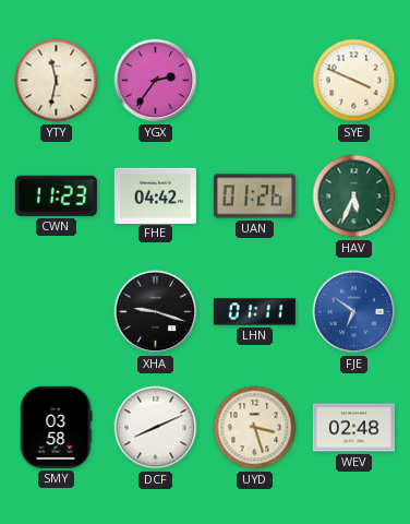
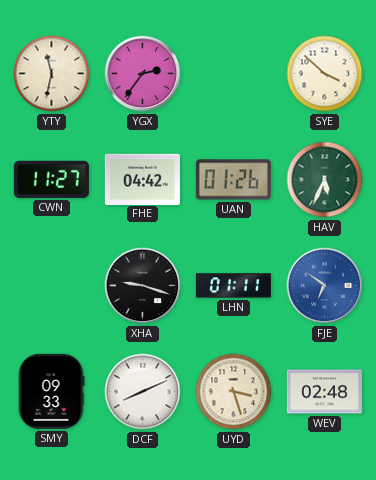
SYE: 3:49 -> 3:52 (325, 74)
CWN: 11:23 -> 11:27 (51, 179)
SMY: 03:58 -> 09:33 (51, 391)
